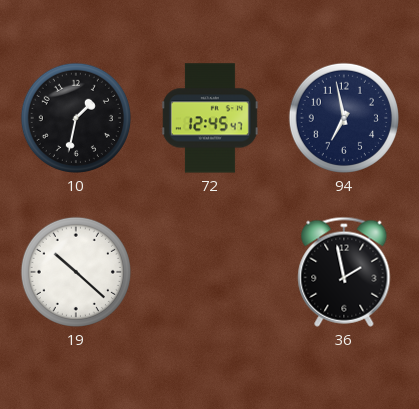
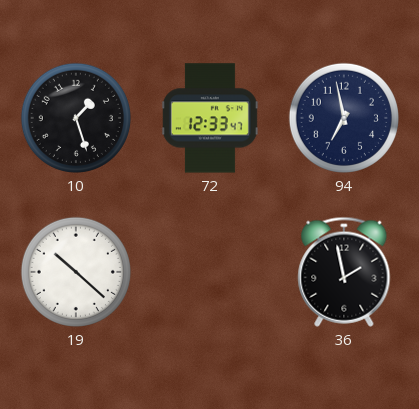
10: 1:32 -> 1:27 (76, 118)
72: 12:45 -> 12:33 (210, 118)
